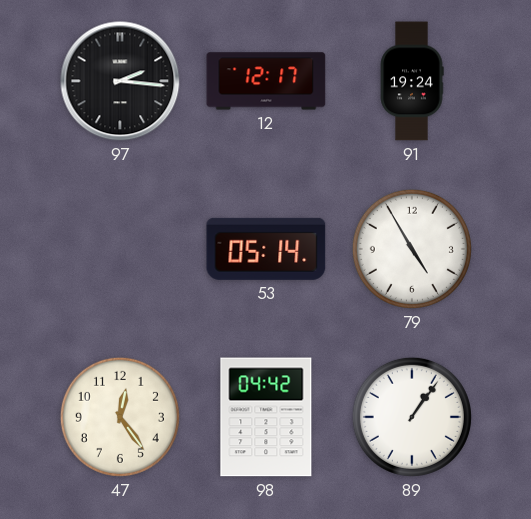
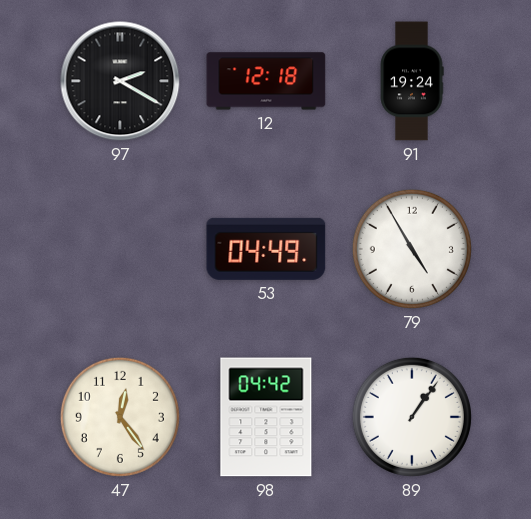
97: 2:16 -> 2:20 (120, 81)
12: 12:17 -> 12:18 (266, 81)
53: 05:14 -> 04:49 (266, 249)
